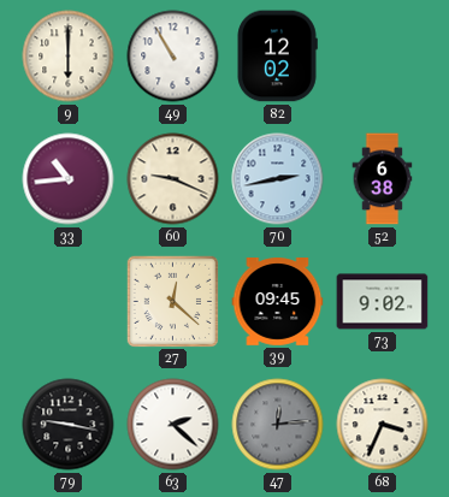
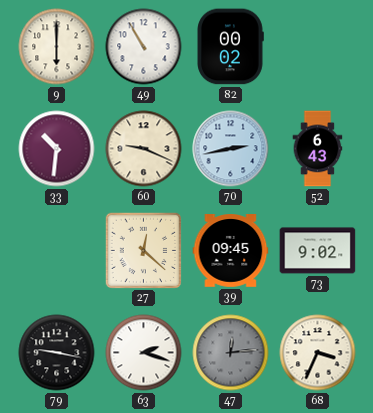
82: 12:02 -> 00:02 (230, 47)
33: 10:44 -> 10:31 (57, 149)
52: 6:38 -> 6:43 (318, 149)
63: 2:22 -> 2:18 (144, 353)
